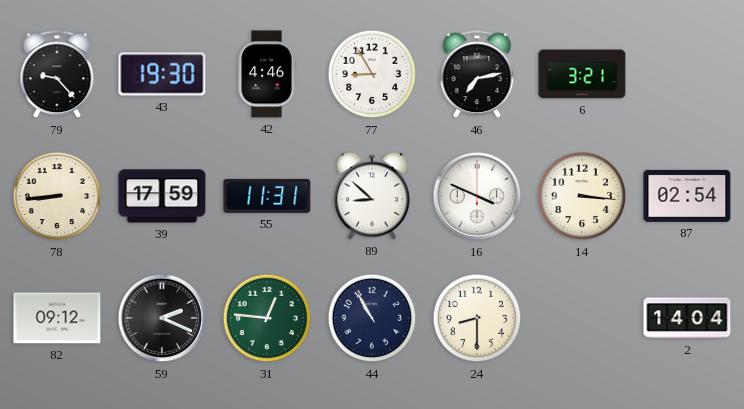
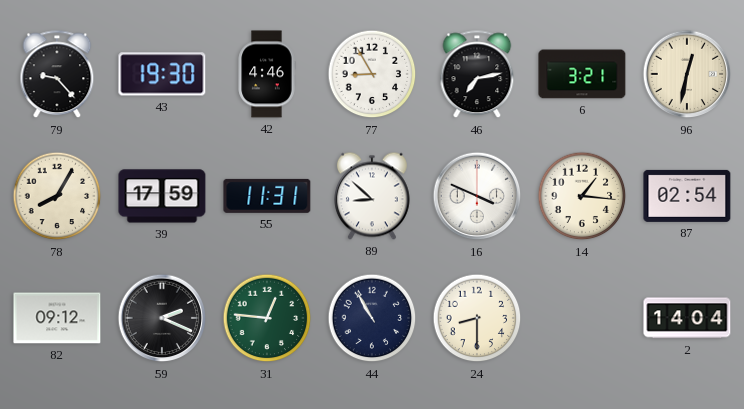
96: none -> 12:32 (687, 74)
78: 8:44 -> 8:05 (57, 196)
14: 3:16 -> 1:16 (582, 196)
